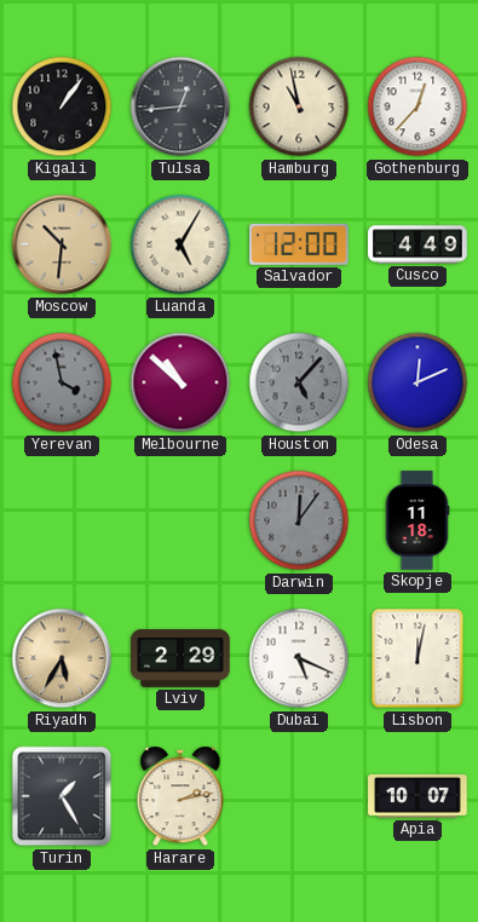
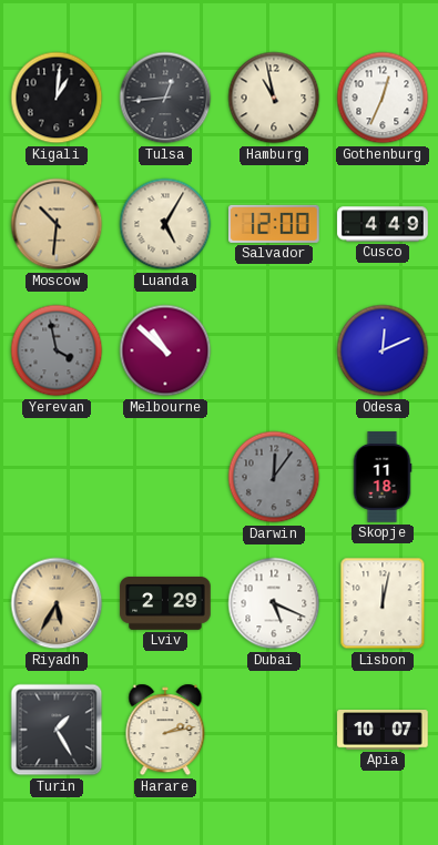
Kigali: 1:06 -> 1:01 (57, 98)
Gothenburg: 12:37 -> 12:34 (383, 98)
Houston: 5:07 -> none (299, 382)
